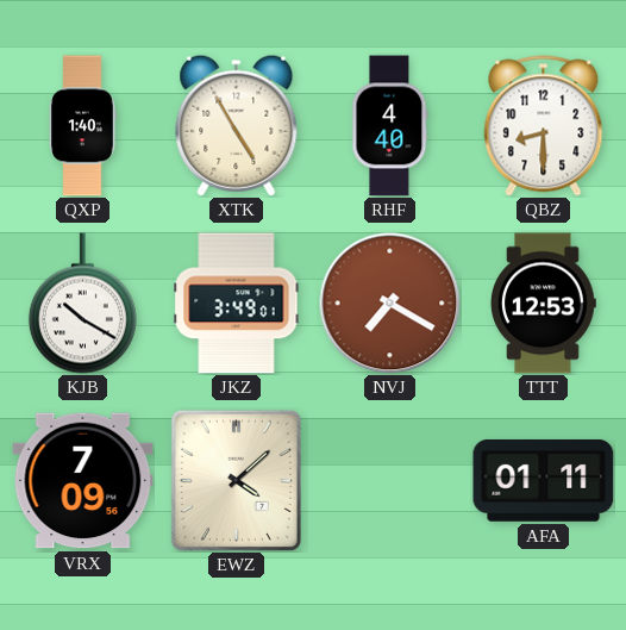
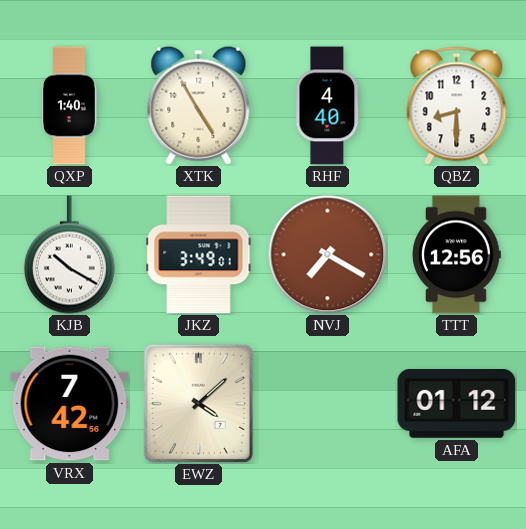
TTT: 12:53 -> 12:56 (456, 255)
VRX: 7:09 -> 7:42 (70, 404)
AFA: 01:11 -> 01:12 (457, 403)
